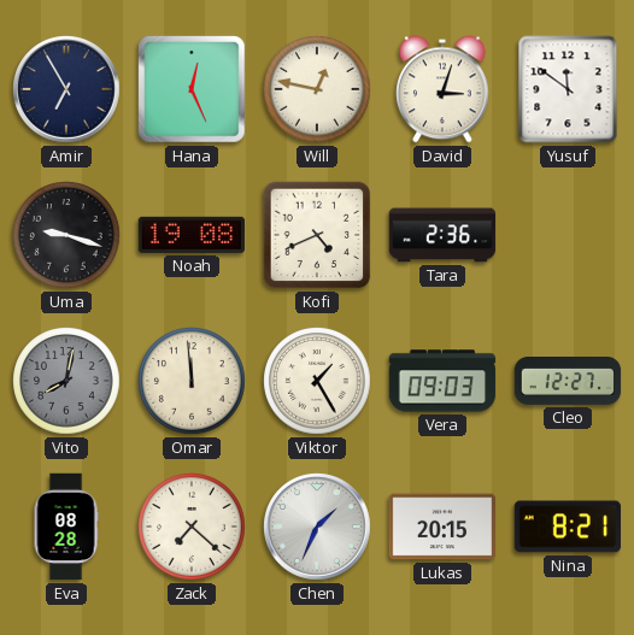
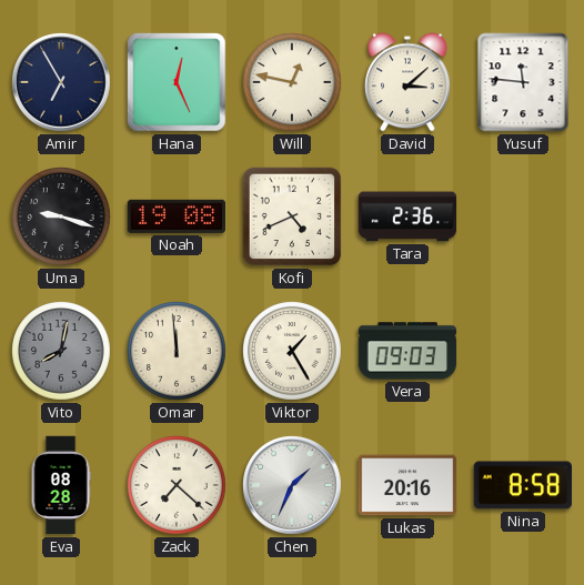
David: 3:03 -> 3:08 (407, 82)
Yusuf: 11:51 -> 11:46 (523, 82)
Cleo: 12:27 -> none (568, 382)
Lukas: 20:15 -> 20:16 (407, 485)
Nina: 8:21 -> 8:58 (523, 485)
